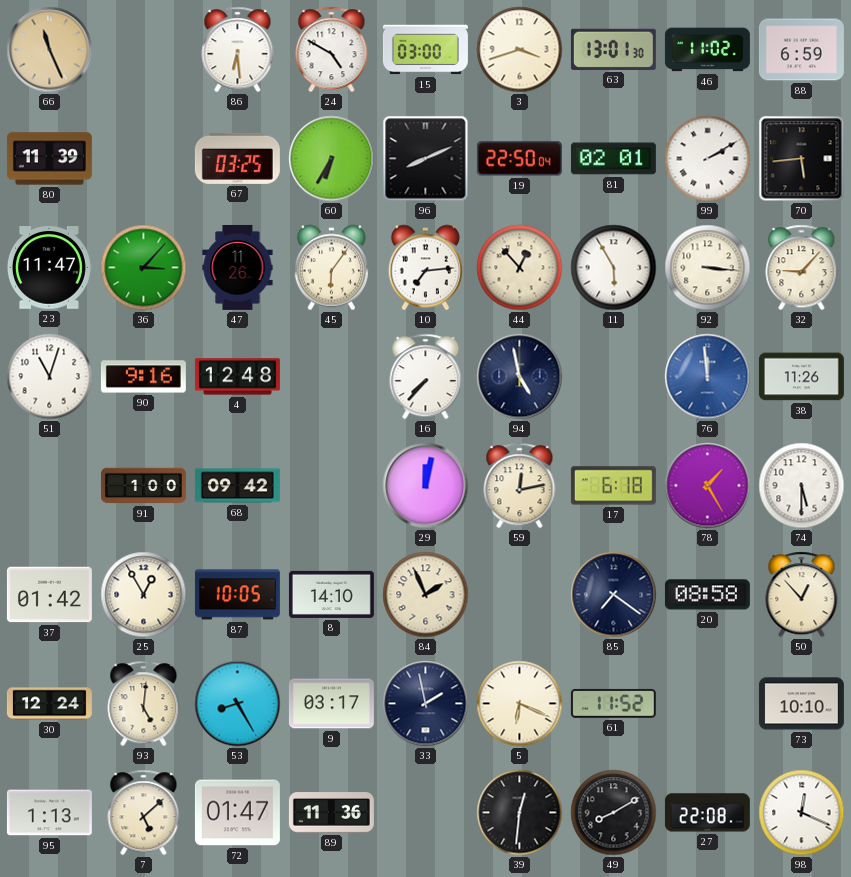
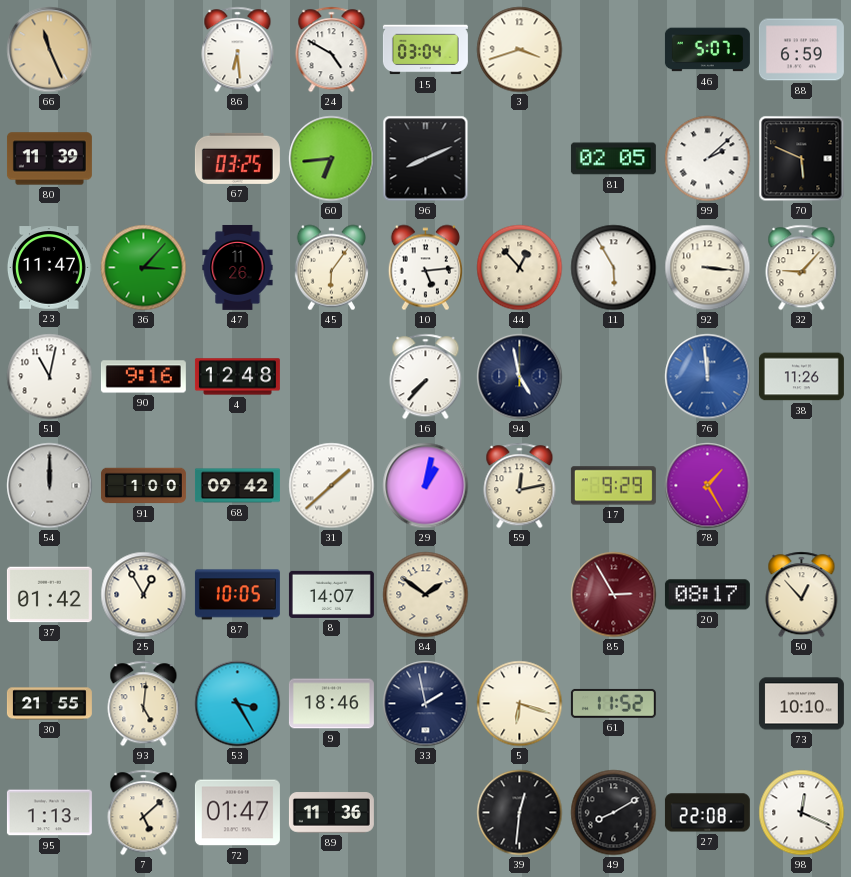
15: 03:00 -> 03:04 (425, 50)
63: 13:01 -> none (613, 49)
46: 11:02 -> 5:07 (707, 50)
60: 6:35 -> 6:44 (332, 159)
19: 22:50 -> none (519, 159)
81: 02:01 -> 02:05 (613, 159)
99: 2:10 -> 2:08 (708, 159)
70: 5:44 -> 5:49 (802, 159)
10: 7:14 -> 5:14 (425, 268)
51: 11:03 -> 11:02 (50, 377)
54: none -> 12:00 (50, 486)
31: none -> 1:38 (332, 486)
29: 12:02 -> 1:02 (426, 486)
17: 6:18 -> 9:29 (613, 486)
74: 5:30 -> none (802, 486)
8: 14:10 -> 14:07 (331, 594)
84: 1:56 -> 1:51 (426, 595)
85: 7:21 -> 2:55 (614, 595)
85 dial: navy -> burgundy (614, 595)
20: 08:58 -> 08:17 (707, 595)
30: 12:24 -> 21:55 (49, 704)
53: 8:25 -> 3:25 (238, 704)
9: 03:17 -> 18:46 (331, 704)
5: 6:19 -> 6:18 (520, 704)
